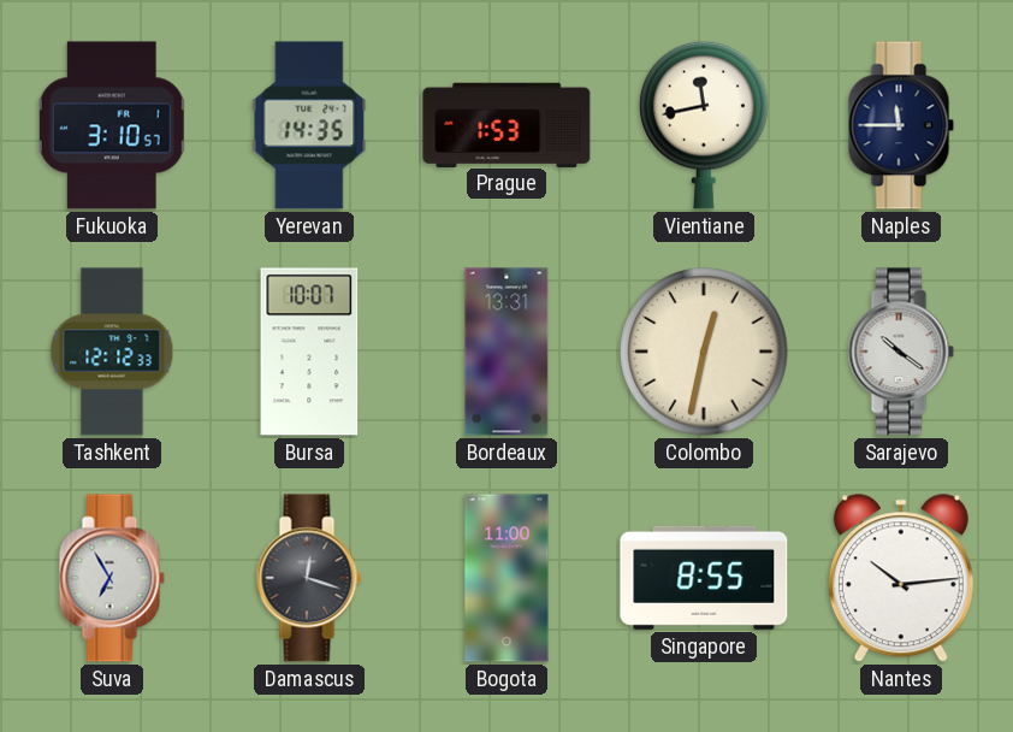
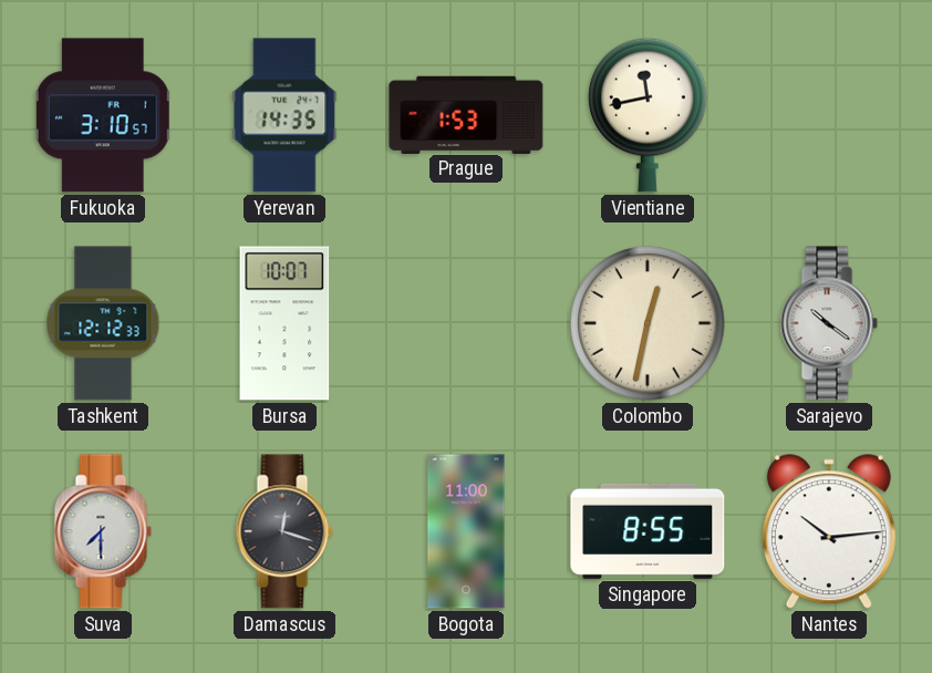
Naples: 11:45 -> none (901, 125)
Bordeaux: 13:31 -> none (506, 352)
Suva: 6:55 -> 7:30 (103, 531)
